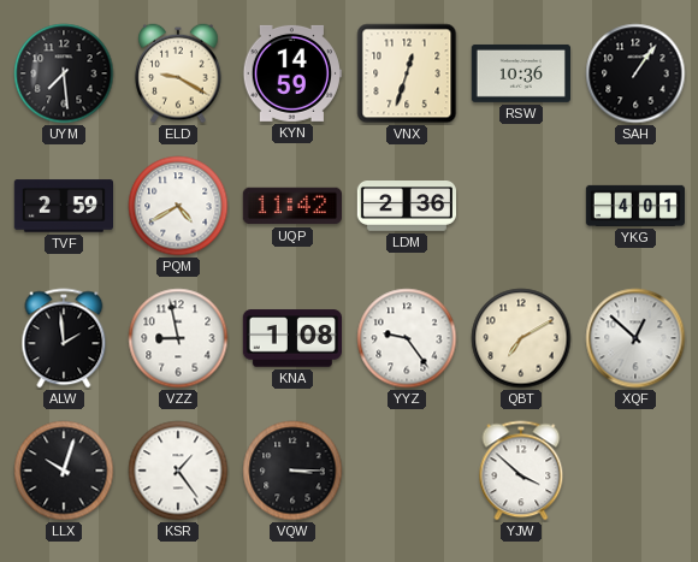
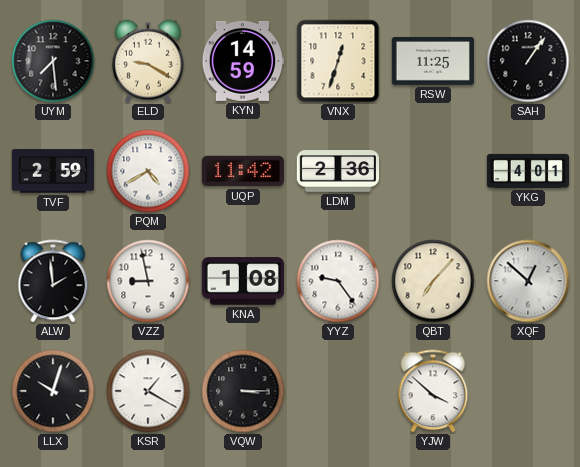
RSW: 10:36 -> 11:25 (432, 61)
QBT: 7:10 -> 7:07 (433, 281)
KSR: 1:24 -> 1:20 (148, 391)
